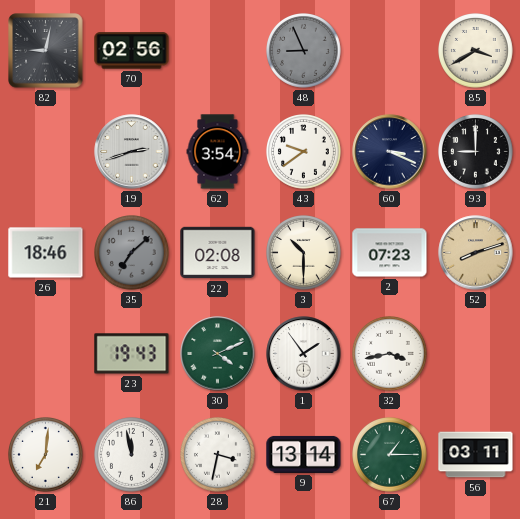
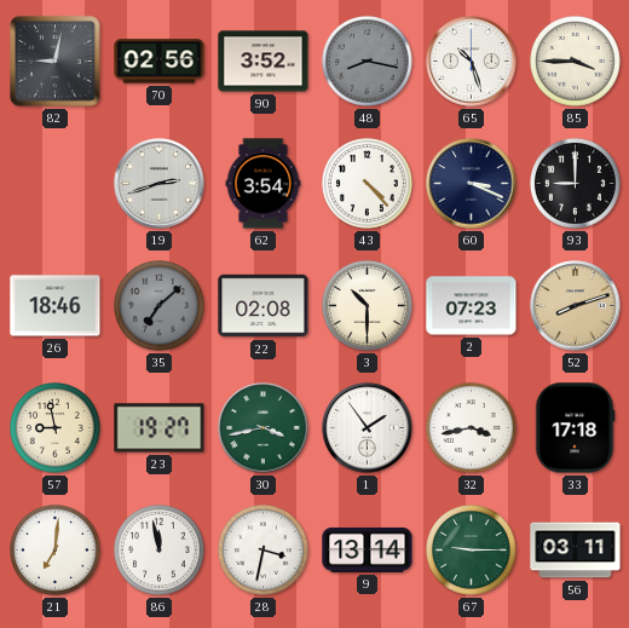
90: none -> 3:52 (264, 62)
48: 8:56 -> 8:17 (368, 62)
65: none -> 10:27 (472, 62)
85: 3:40 -> 3:45 (576, 62)
43: 9:39 -> 4:23 (368, 184)
57: none -> 8:58 (56, 428)
23: 19:43 -> 19:27 (160, 428)
30: 4:11 -> 3:43 (264, 428)
33: none -> 17:18 (575, 428)
67: 1:15 -> 9:15 (472, 551)
